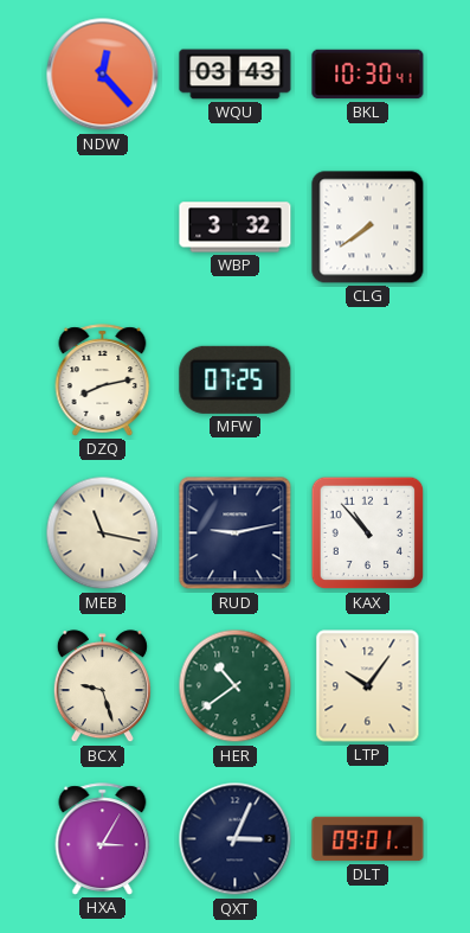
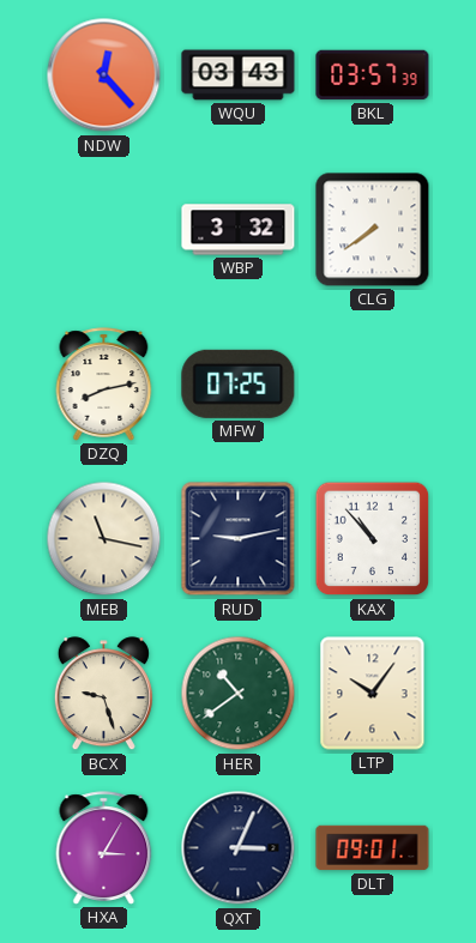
BKL: 10:30 -> 03:57 (373, 75)
